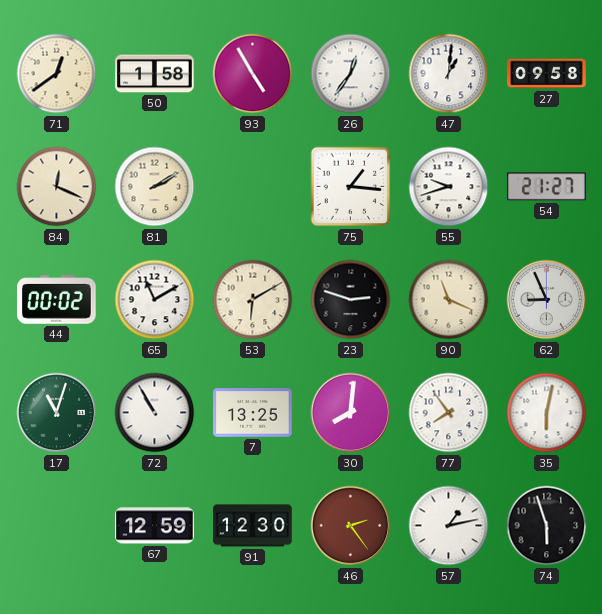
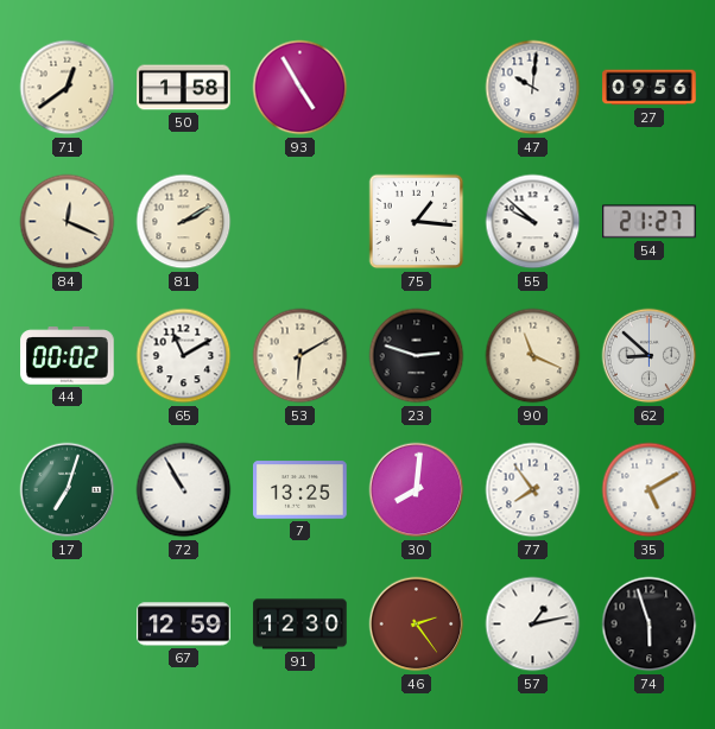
26: 12:36 -> none (351, 74)
47: 1:01 -> 10:01 (533, 88)
27: 09:58 -> 09:56 (650, 88)
55: 9:42 -> 9:52 (533, 222)
62: 8:56 -> 8:52 (650, 356)
17: 11:03 -> 7:03 (68, 490)
35: 6:02 -> 5:10 (650, 490)
